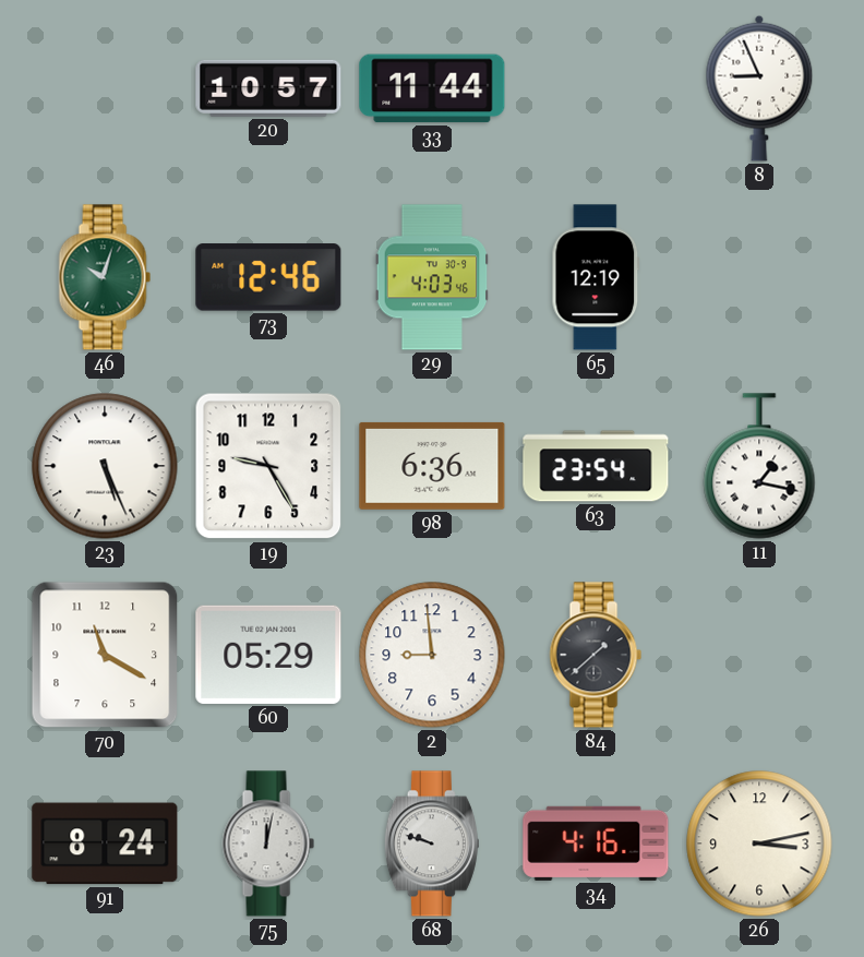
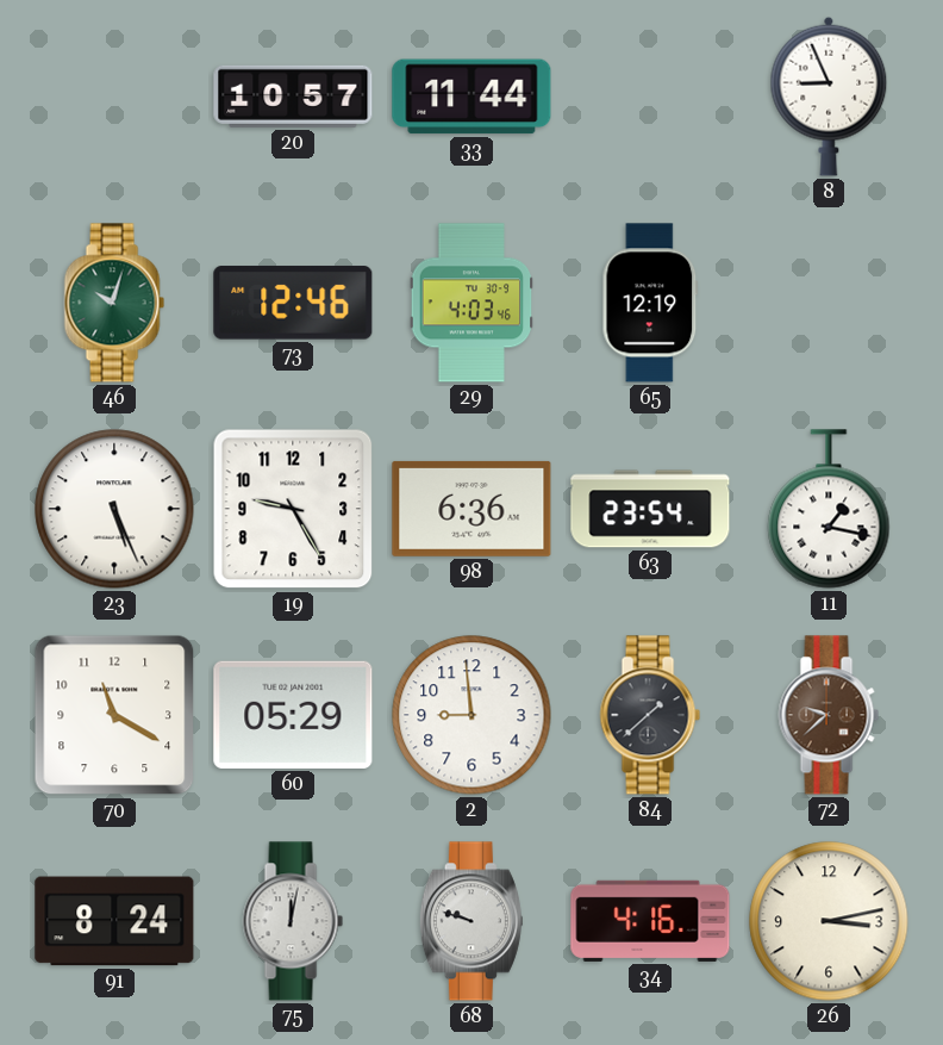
72: none -> 9:38 (829, 715)
